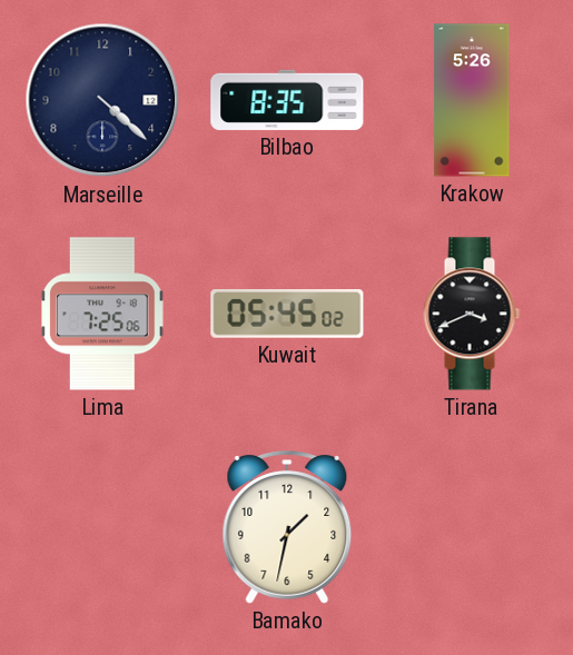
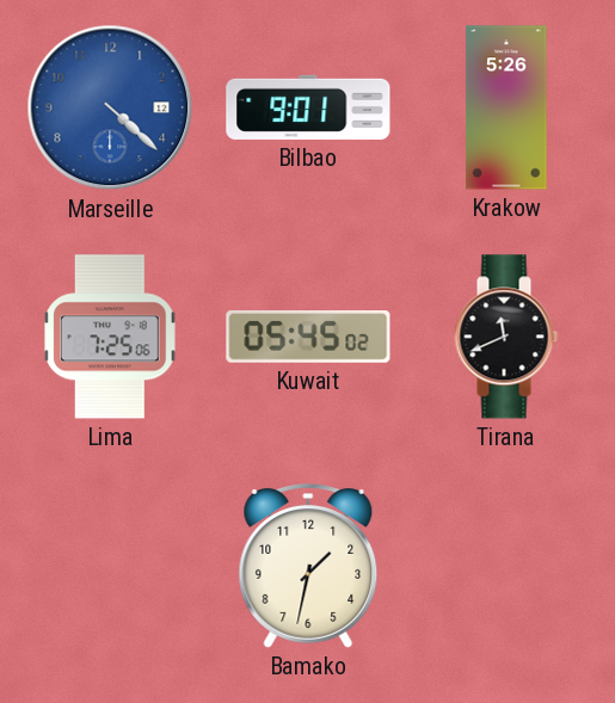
Marseille dial: navy -> blue (110, 107)
Bilbao: 8:35 -> 9:01 (308, 107)
Tirana: 3:41 -> 11:41 (506, 337)
